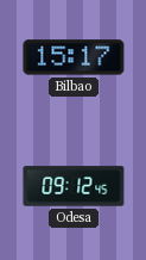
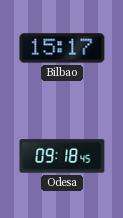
Odesa: 09:12 -> 09:18 (62, 156)
